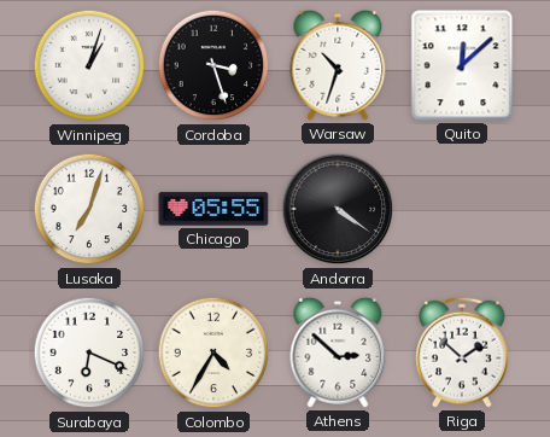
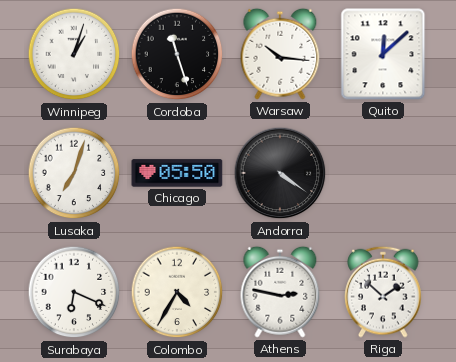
Cordoba: 3:27 -> 11:27 (177, 54)
Warsaw: 10:33 -> 10:16 (280, 54)
Chicago: 05:55 -> 05:50 (177, 173)
Athens: 2:52 -> 2:47 (280, 292)
